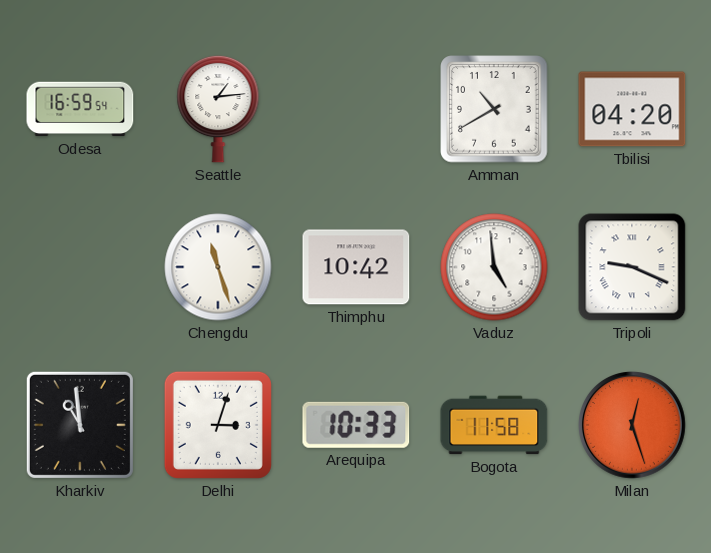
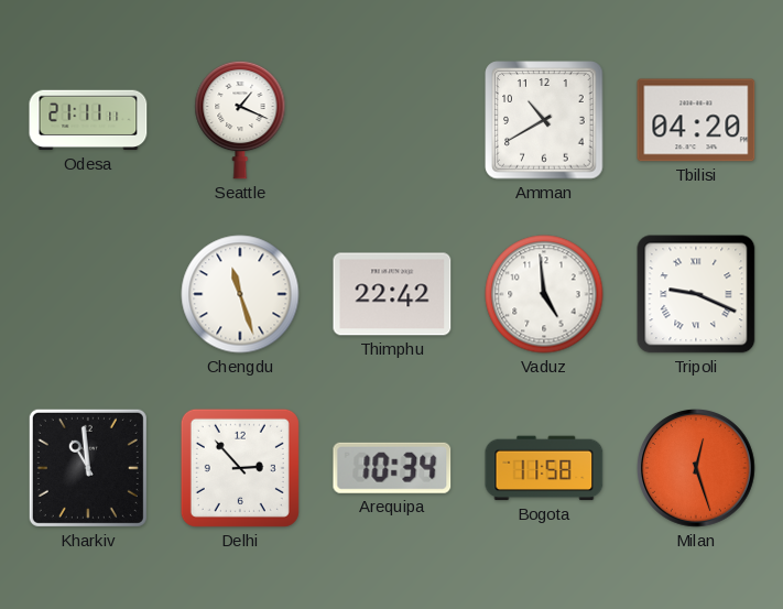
Odesa: 16:59 -> 21:11 (88, 120)
Seattle: 1:14 -> 1:19 (240, 120)
Thimphu: 10:42 -> 22:42 (392, 294)
Delhi: 3:03 -> 2:53 (240, 468)
Arequipa: 10:33 -> 10:34 (392, 468)
